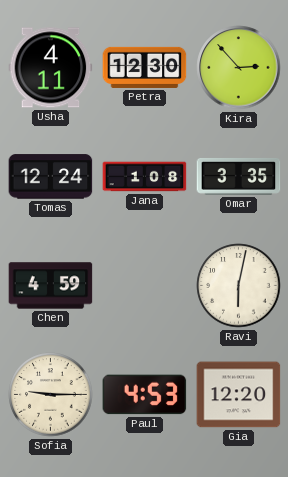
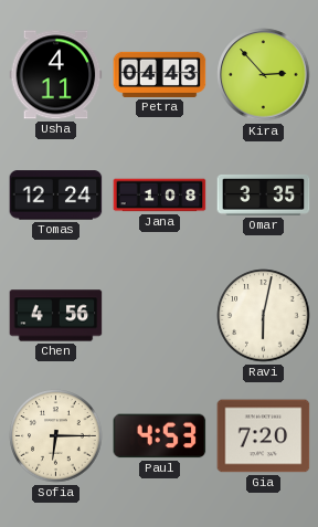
Petra: 12:30 -> 04:43 (160, 74)
Chen: 4:59 -> 4:56 (56, 316)
Sofia: 9:15 -> 6:15 (56, 436)
Gia: 12:20 -> 7:20 (264, 436)
